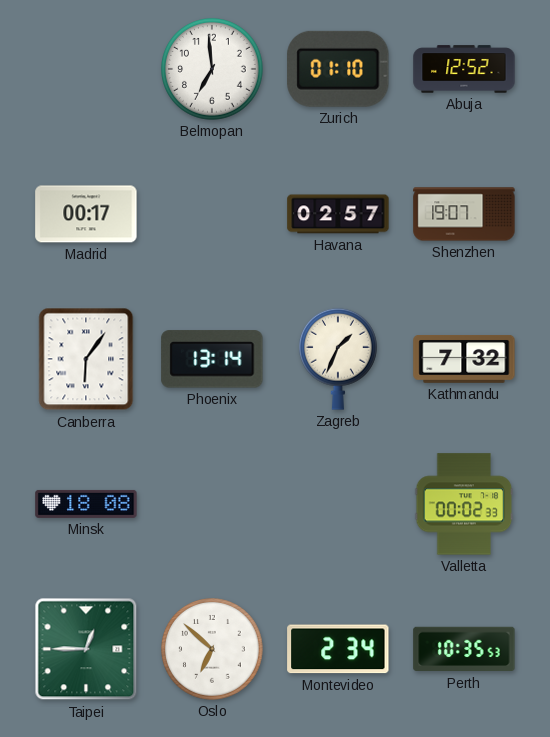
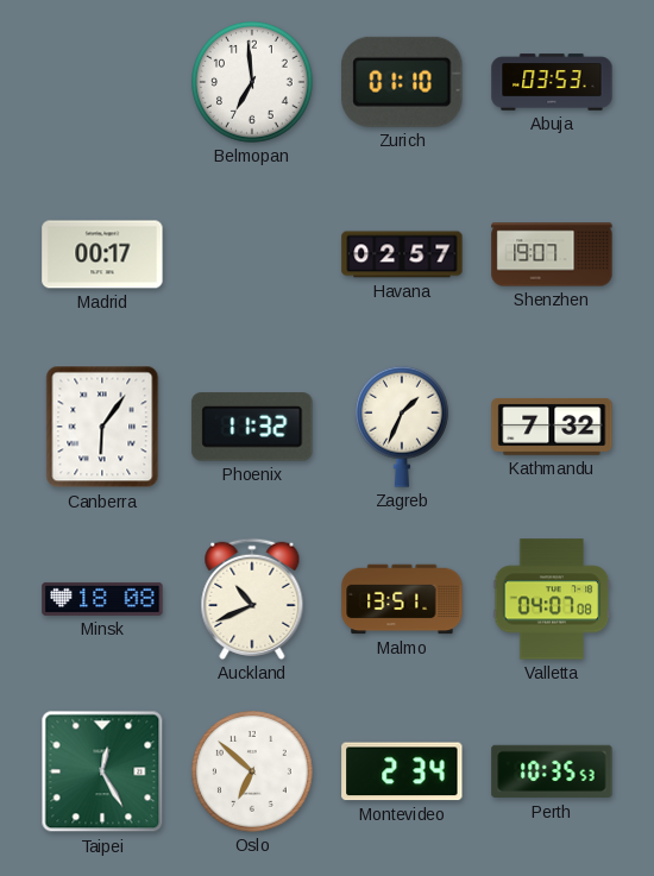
Abuja: 12:52 -> 03:53 (552, 82)
Phoenix: 13:14 -> 11:32 (252, 427)
Auckland: none -> 10:41 (252, 599)
Malmo: none -> 13:51 (402, 599)
Valletta: 00:02 -> 04:07 (552, 599)
Taipei: 12:45 -> 12:25 (102, 771)
